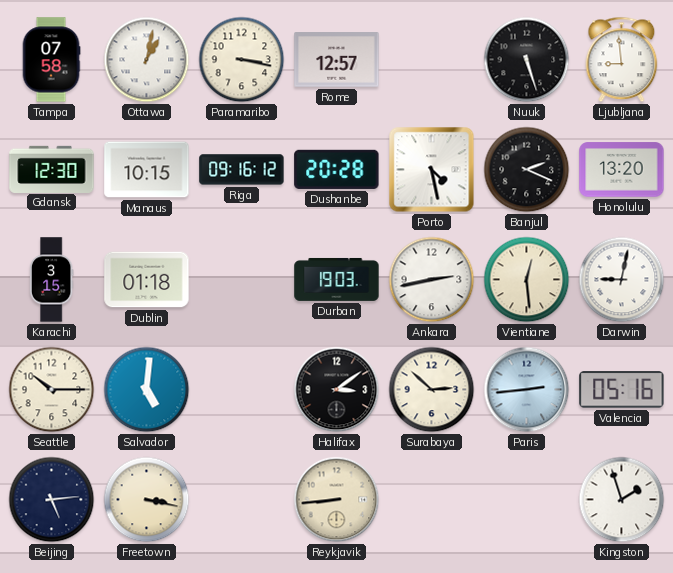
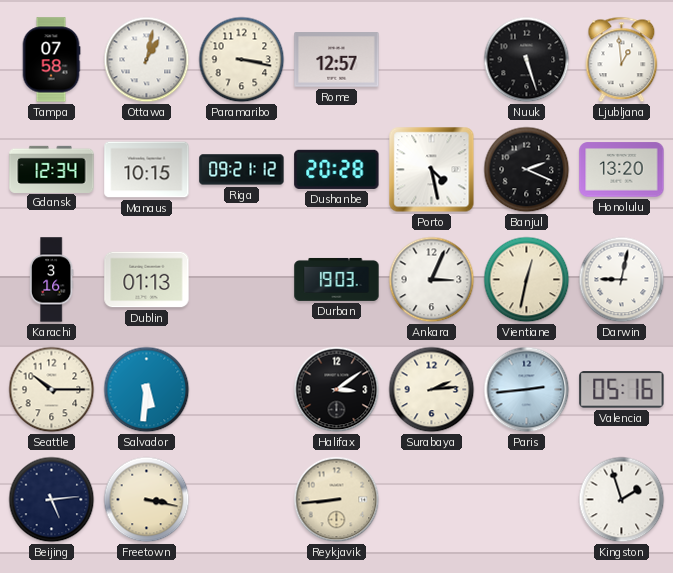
Ljubljana: 8:59 -> 12:59 (622, 60)
Gdansk: 12:30 -> 12:34 (52, 169)
Riga: 09:16 -> 09:21 (242, 170)
Karachi: 3:15 -> 3:16 (51, 280)
Dublin: 01:18 -> 01:13 (147, 280)
Ankara: 2:43 -> 3:04 (432, 280)
Vientiane: 12:29 -> 12:32 (527, 280)
Salvador: 5:01 -> 5:31 (147, 390)
Surabaya: 2:52 -> 2:14 (432, 390)
